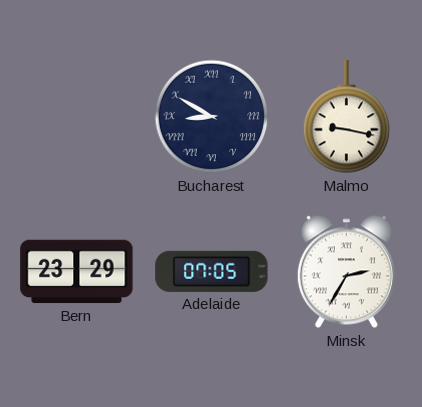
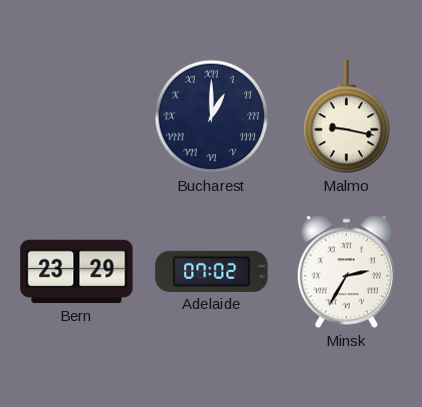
Bucharest: 8:50 -> 1:00 (212, 117)
Adelaide: 07:05 -> 07:02 (212, 271)
